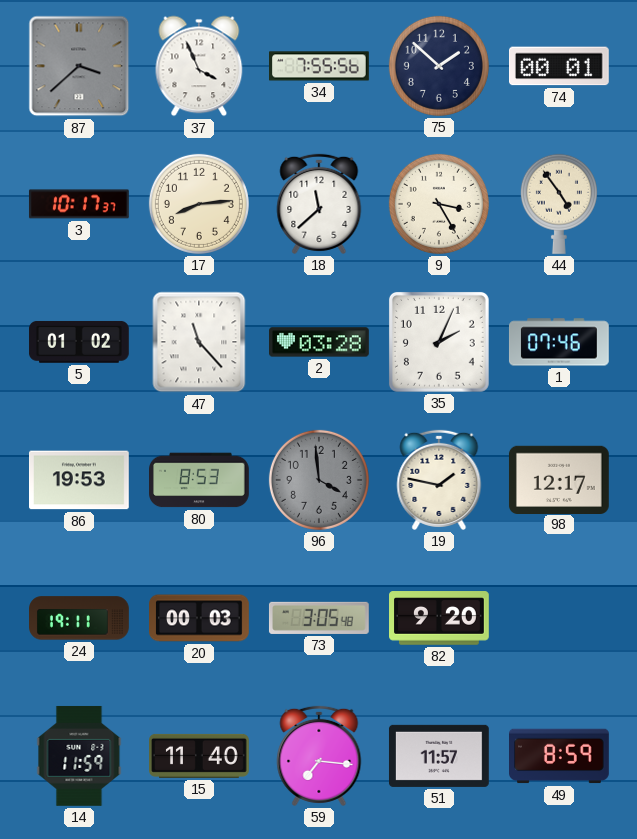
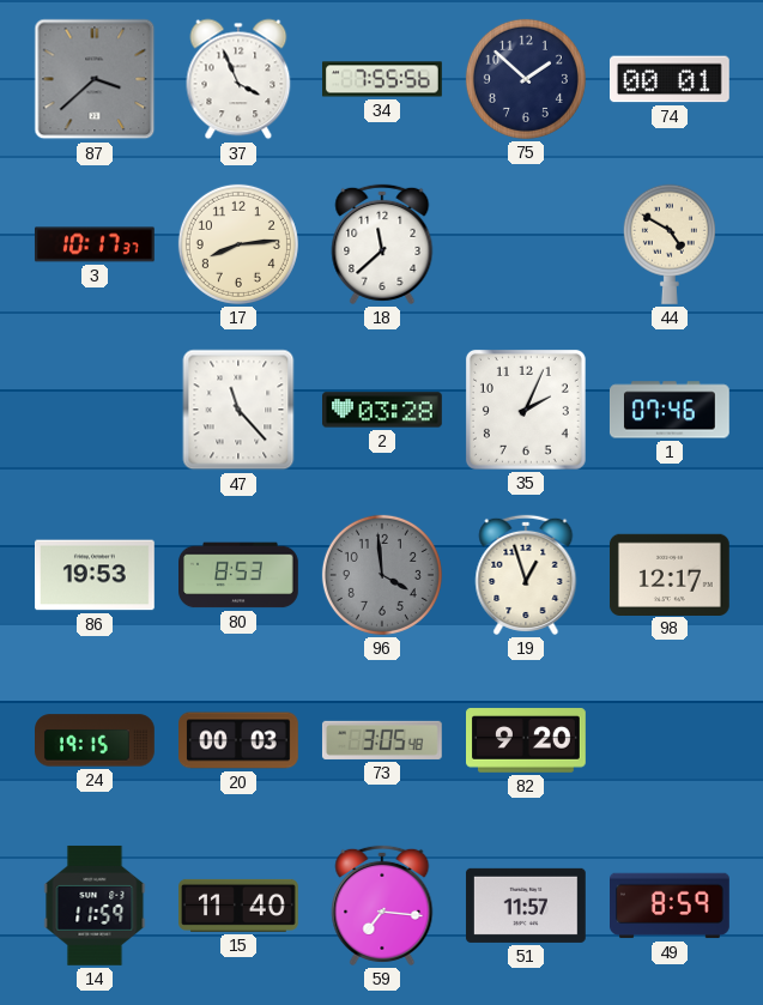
9: 3:25 -> none (439, 204)
44: 4:54 -> 4:50 (670, 244)
5: 01:02 -> none (80, 342)
19: 1:47 -> 12:57 (526, 575)
24: 19:11 -> 19:15 (96, 740)
